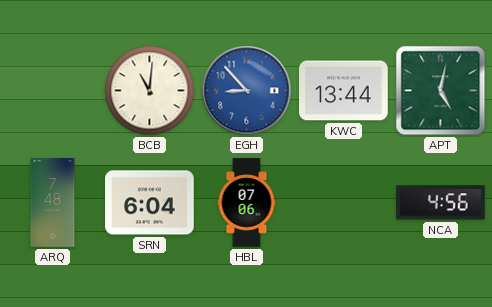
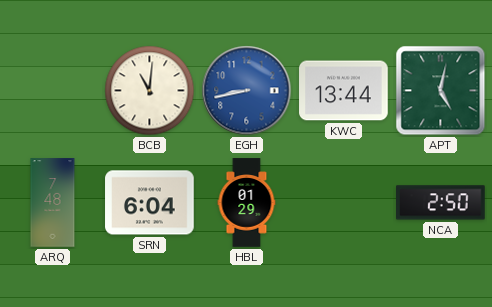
EGH: 8:53 -> 8:43 (247, 91)
HBL: 07:06 -> 01:29 (247, 203)
NCA: 4:56 -> 2:50 (441, 203)
